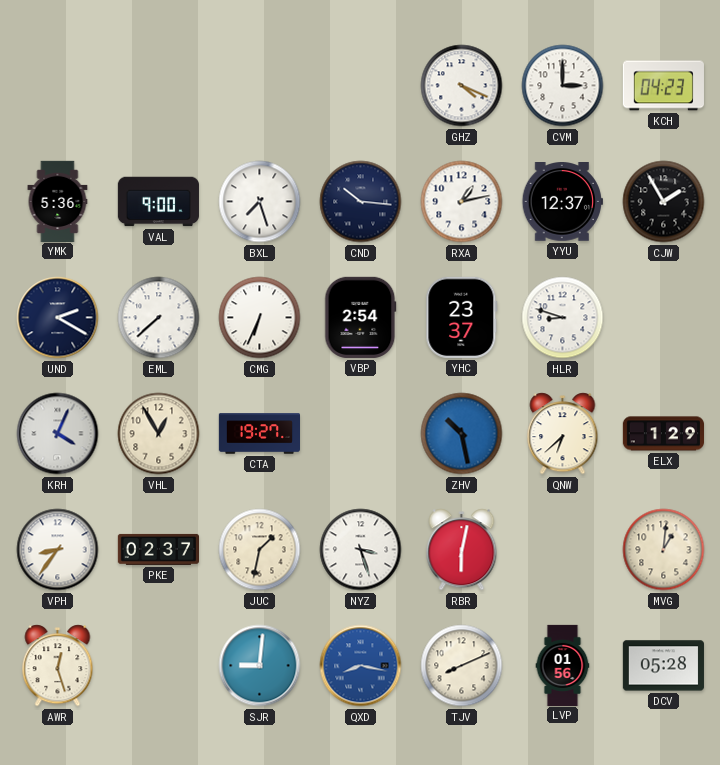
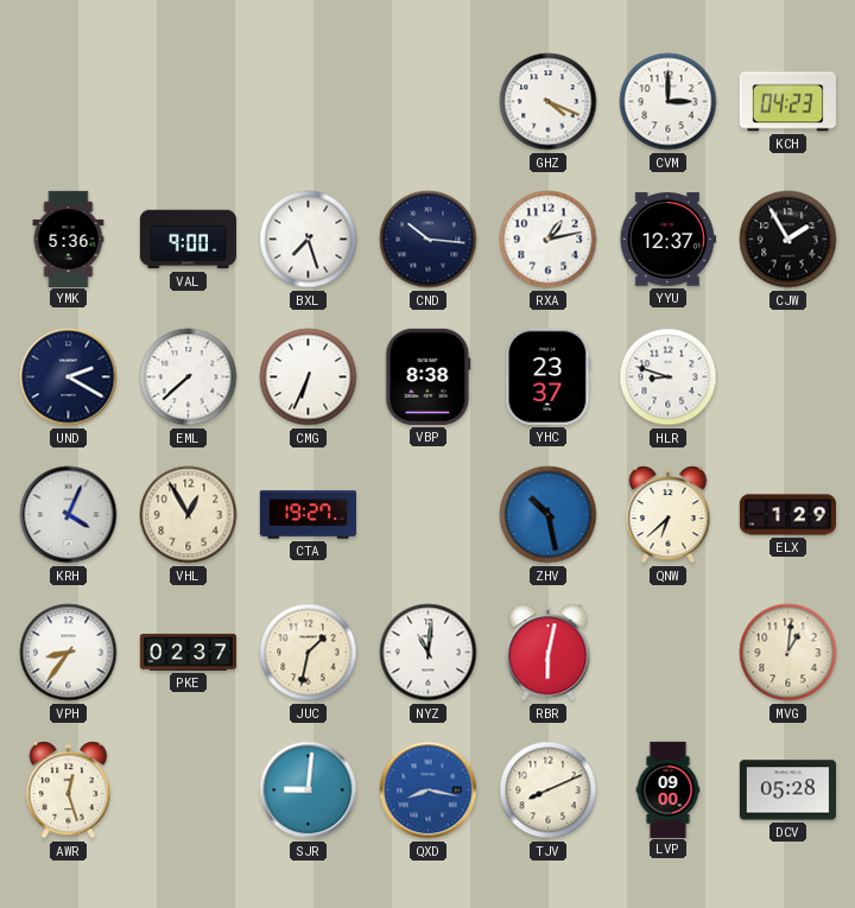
VBP: 2:54 -> 8:38 (429, 376)
NYZ: 3:27 -> 11:01 (429, 653)
LVP: 01:56 -> 09:00 (669, 789)
